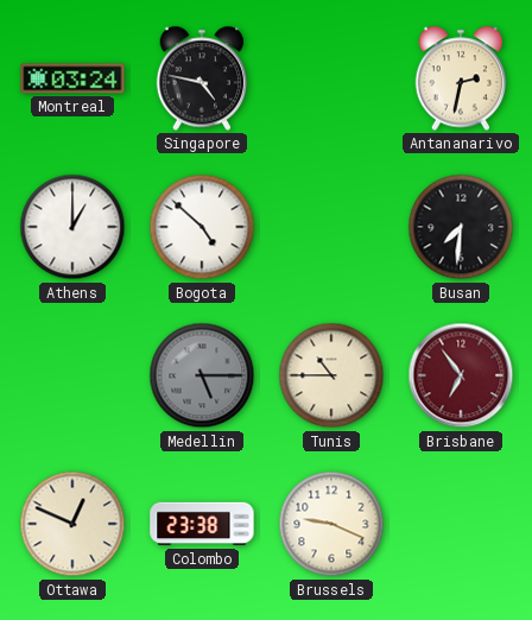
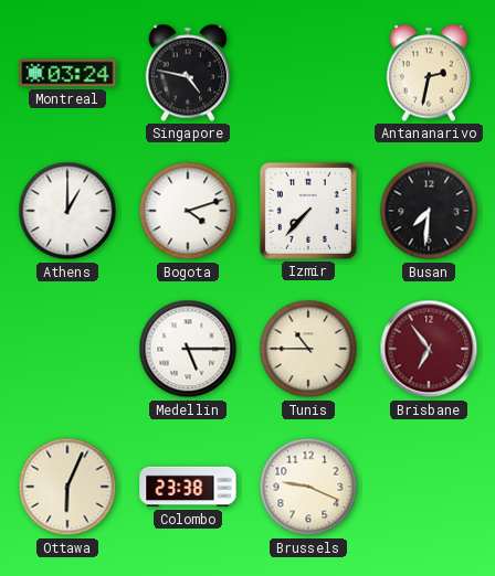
Bogota: 4:52 -> 4:12 (188, 211)
Izmir: none -> 7:37 (308, 211)
Medellin dial: grey -> white (188, 349)
Ottawa: 12:49 -> 6:04 (67, 487)
